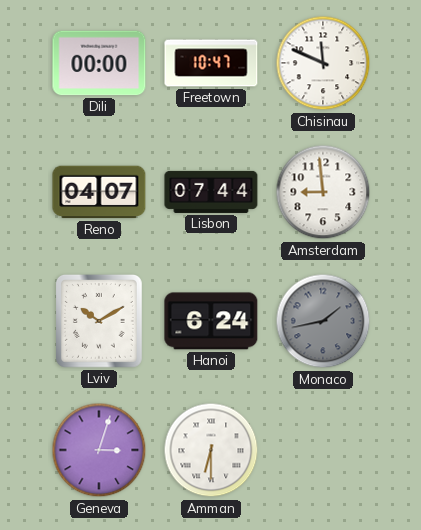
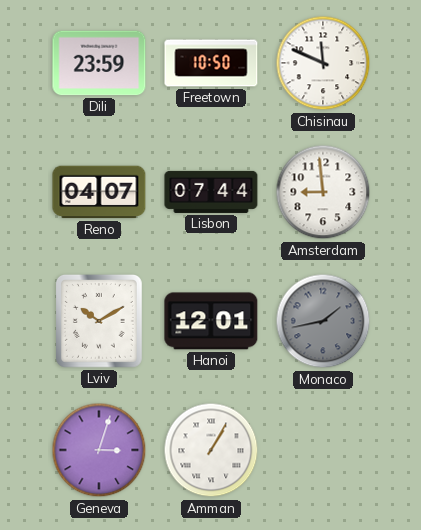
Dili: 00:00 -> 23:59 (99, 63)
Freetown: 10:47 -> 10:50 (211, 63)
Hanoi: 6:24 -> 12:01 (211, 321)
Amman: 6:30 -> 1:05 (211, 450)
